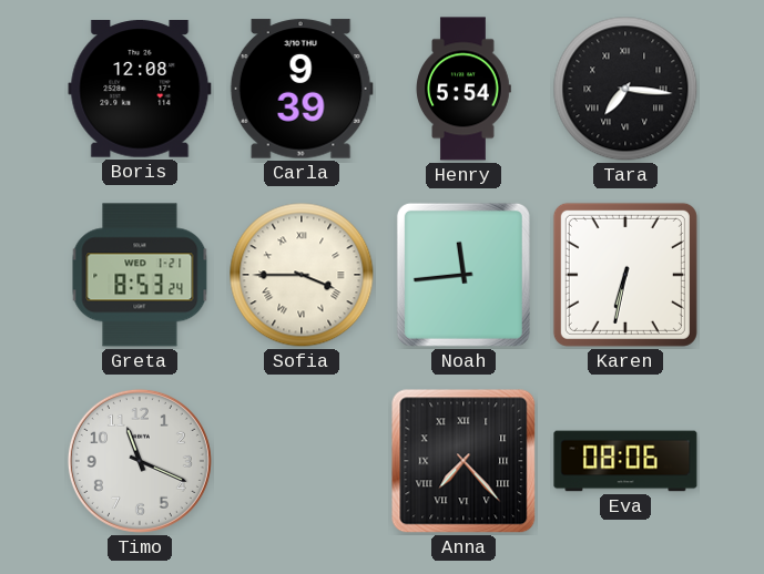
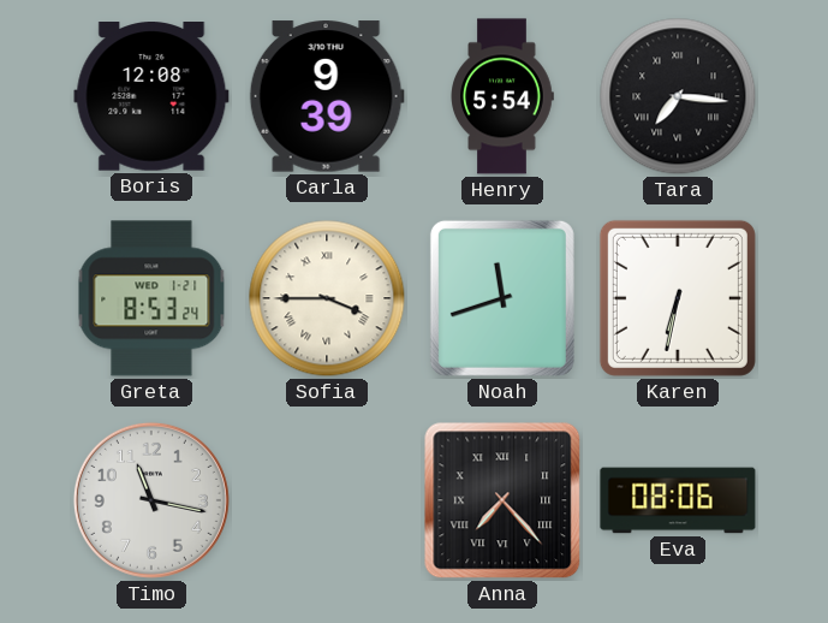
Noah: 11:44 -> 11:42 (502, 298)
Timo: 11:19 -> 11:17 (151, 500)
